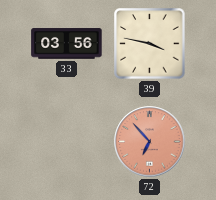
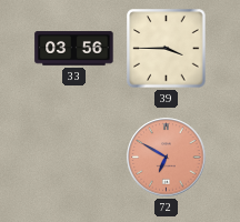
39: 3:47 -> 3:45 (167, 49)
72: 6:53 -> 6:50 (167, 158)
